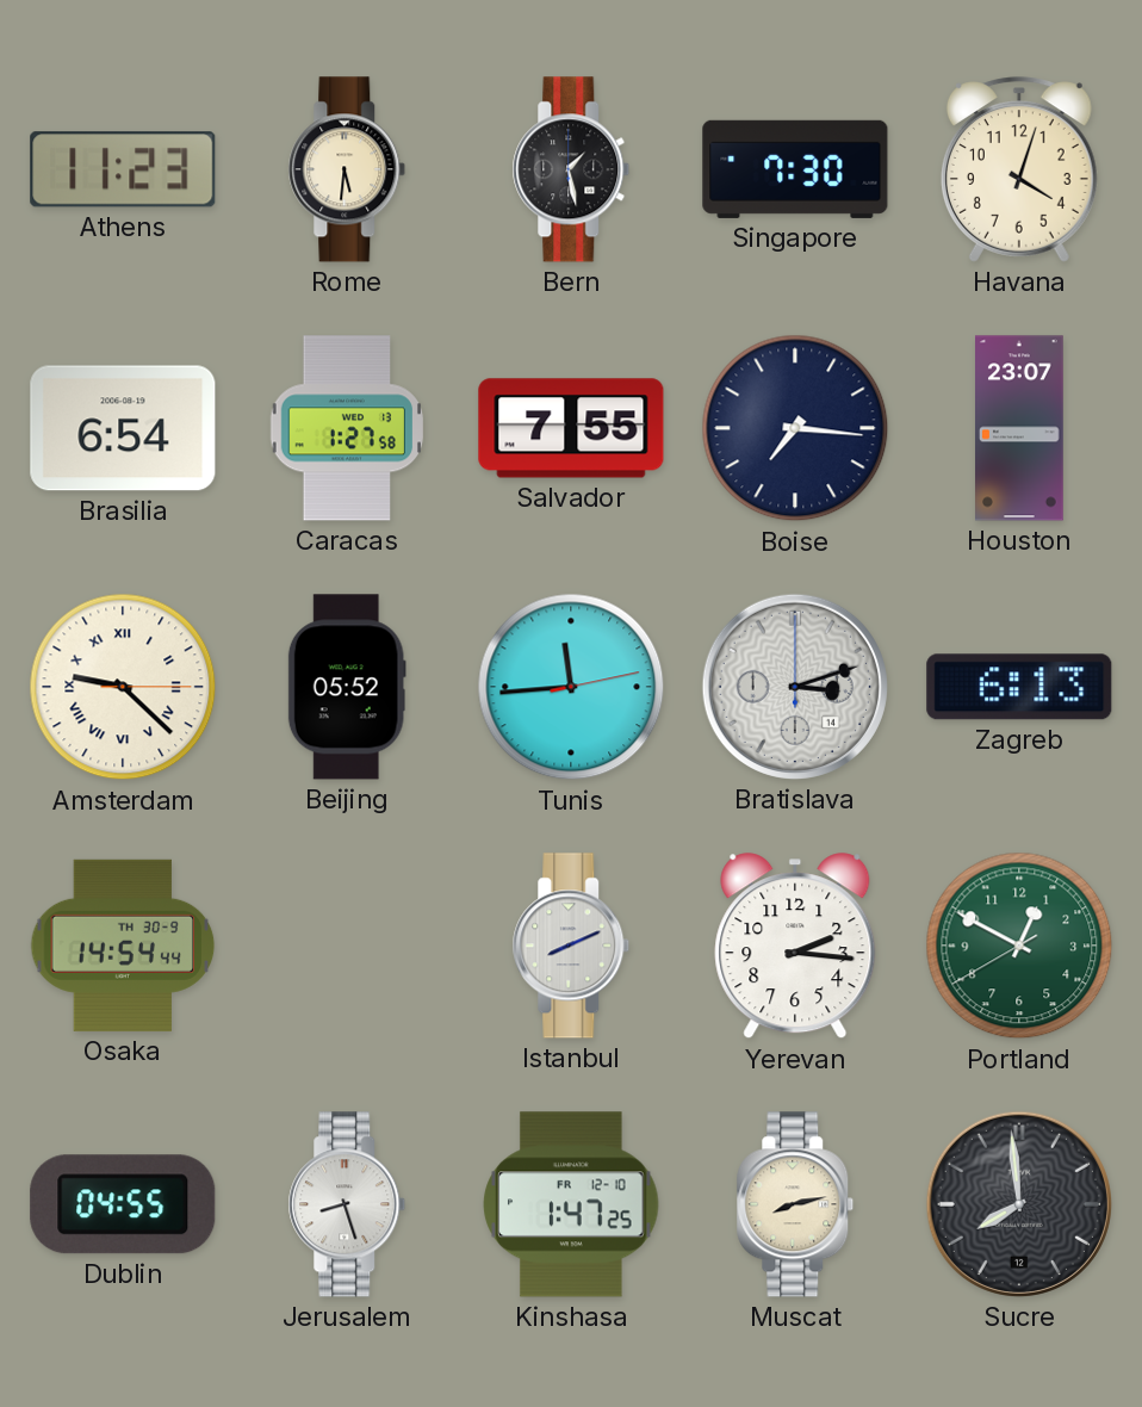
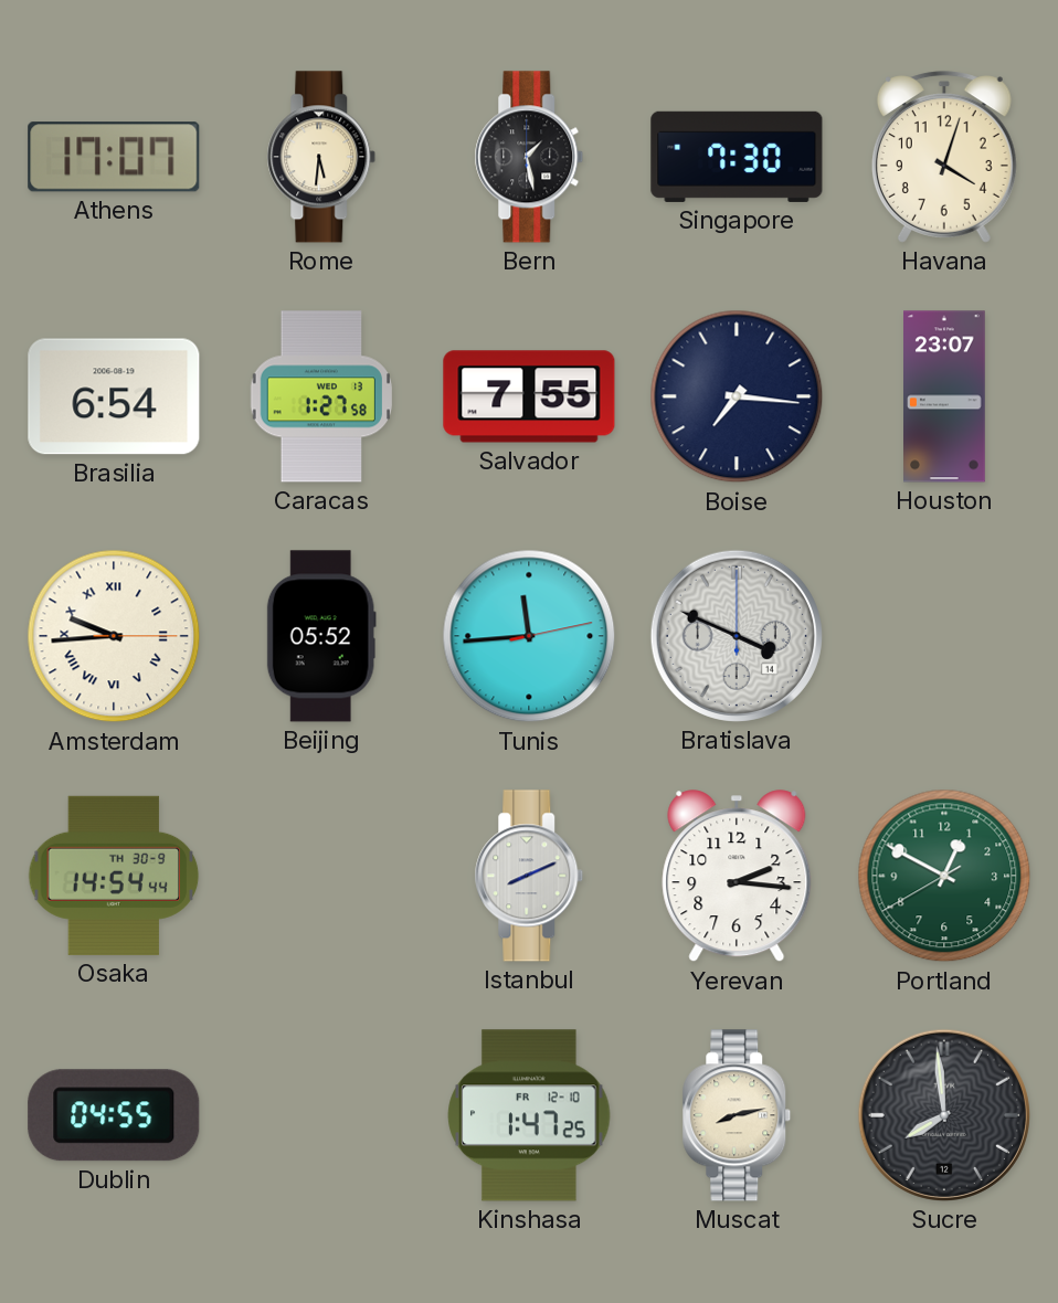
Athens: 11:23 -> 17:07 (114, 157)
Amsterdam: 9:22 -> 9:44 (114, 636)
Bratislava: 3:12 -> 3:49 (737, 636)
Zagreb: 6:13 -> none (1019, 687)
Jerusalem: 8:27 -> none (347, 1204)
